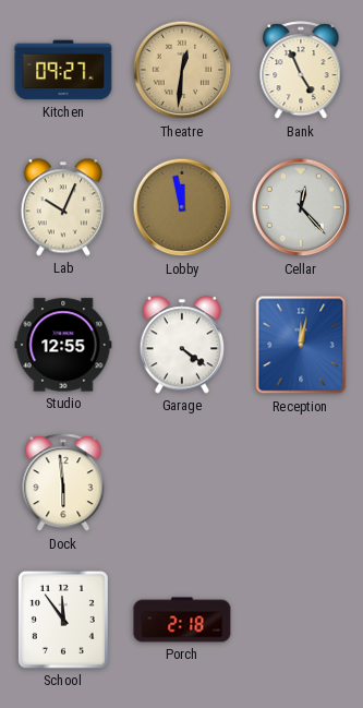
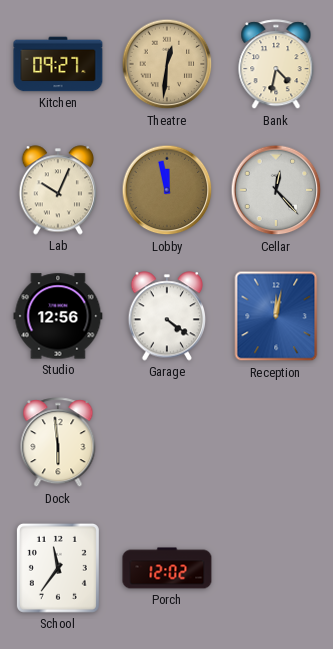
Bank: 4:56 -> 4:32 (276, 65)
Studio: 12:55 -> 12:56 (58, 316)
School: 11:54 -> 11:36 (58, 568)
Porch: 2:18 -> 12:02 (167, 568)
